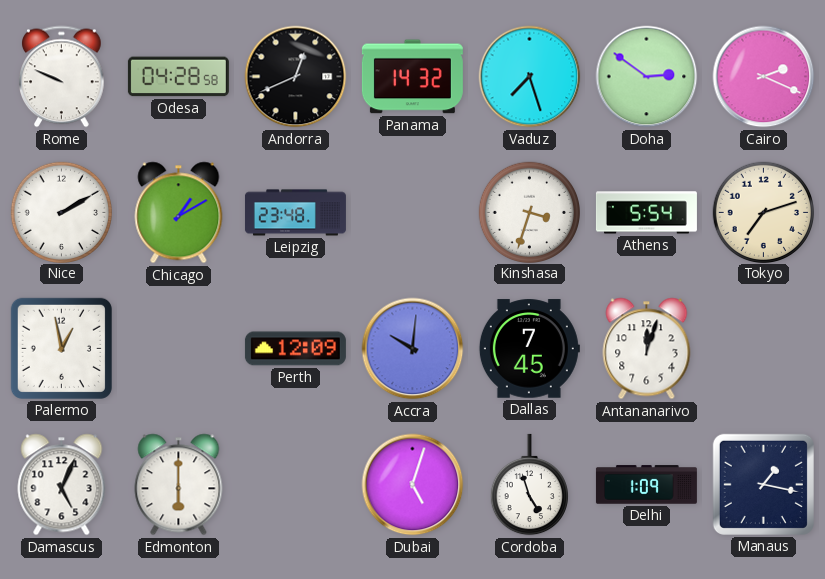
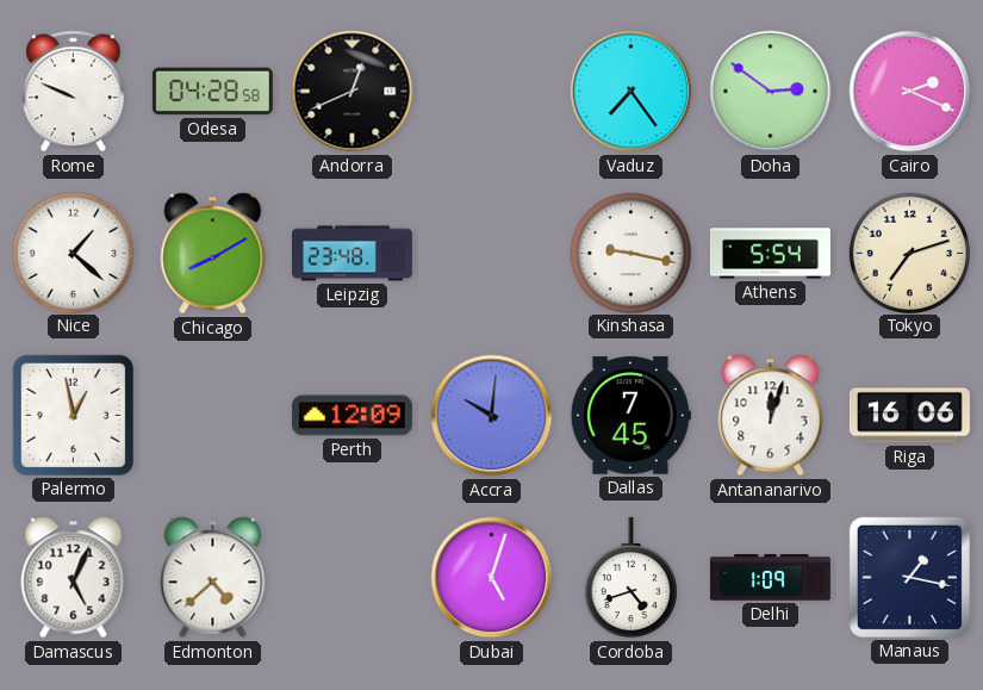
Panama: 14:32 -> none (412, 77)
Vaduz: 7:27 -> 7:24 (632, 92)
Nice: 2:10 -> 1:22 (73, 253)
Chicago: 1:10 -> 8:10 (213, 254)
Kinshasa: 3:33 -> 9:17 (630, 253)
Riga: none -> 16:06 (909, 416)
Edmonton: 6:00 -> 4:38 (213, 578)
Cordoba: 4:57 -> 4:42 (630, 578)
